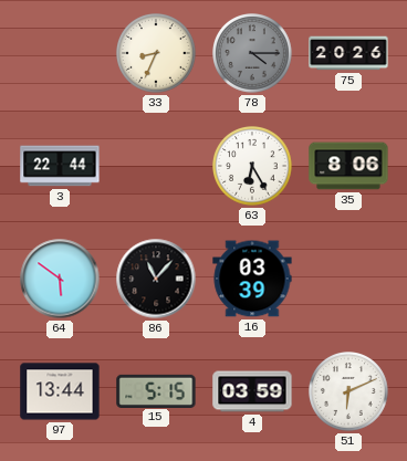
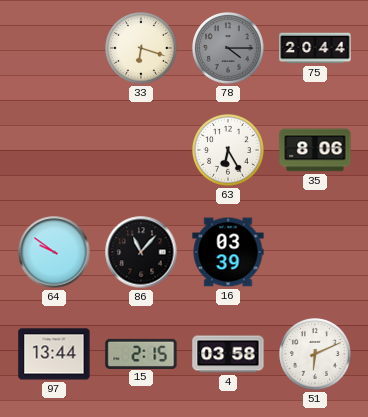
33: 8:34 -> 6:18 (142, 49)
75: 20:26 -> 20:44 (315, 48)
3: 22:44 -> none (60, 166)
64: 5:51 -> 9:51 (54, 252)
15: 5:15 -> 2:15 (141, 353)
4: 03:59 -> 03:58 (228, 354)
